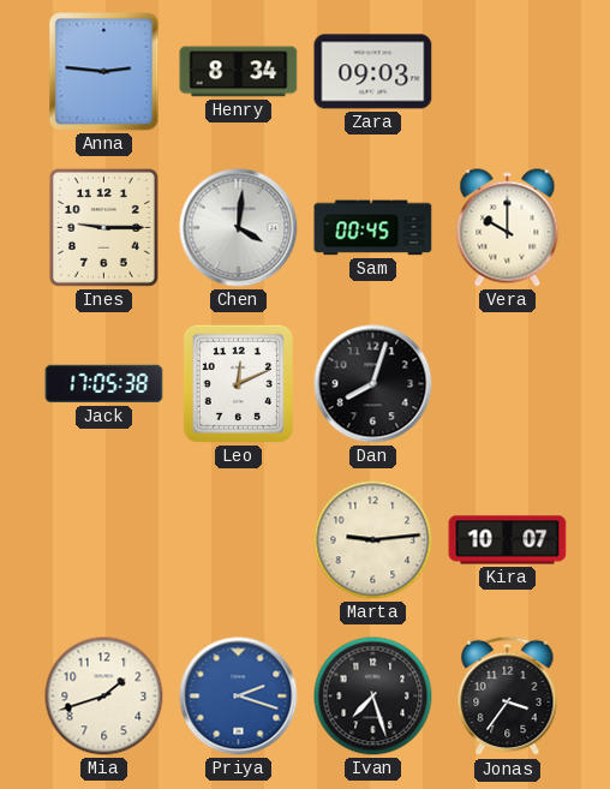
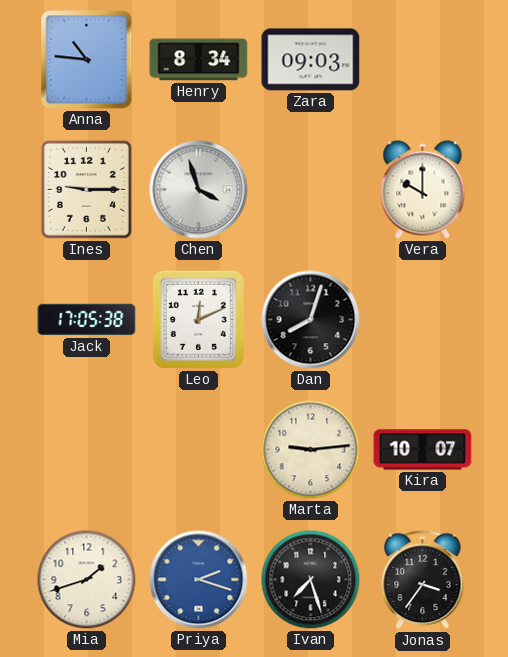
Anna: 2:46 -> 10:46 (87, 60)
Chen: 4:01 -> 3:57 (199, 190)
Sam: 00:45 -> none (373, 228)
